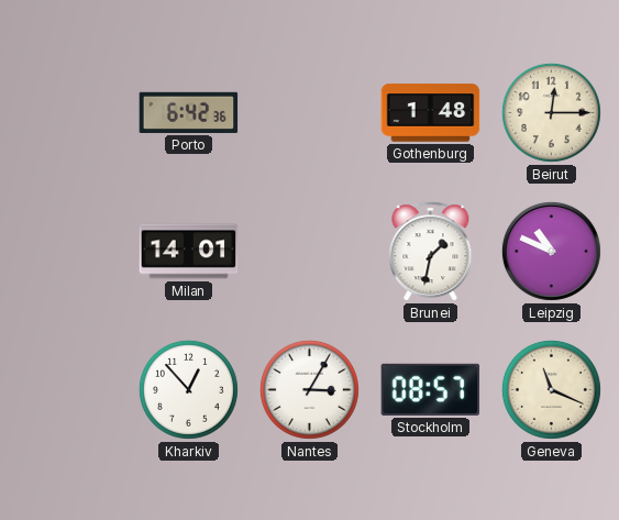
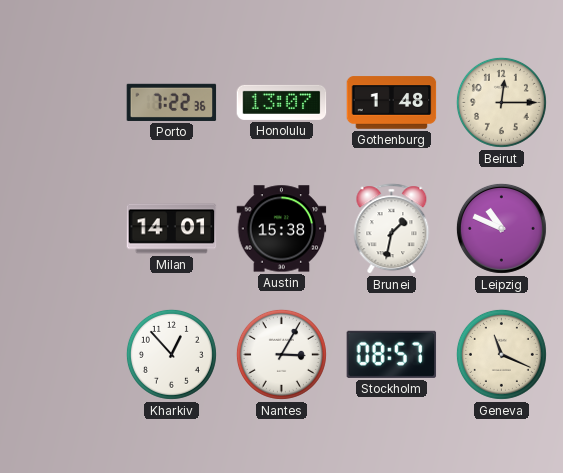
Porto: 6:42 -> 7:22 (172, 102)
Honolulu: none -> 13:07 (282, 102)
Austin: none -> 15:38 (282, 229)
